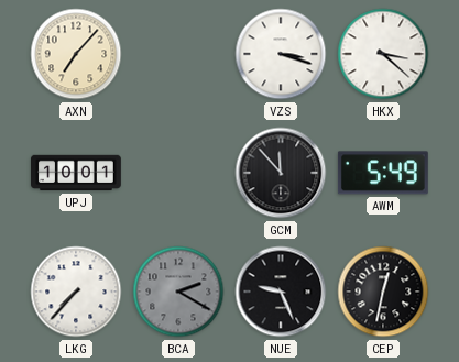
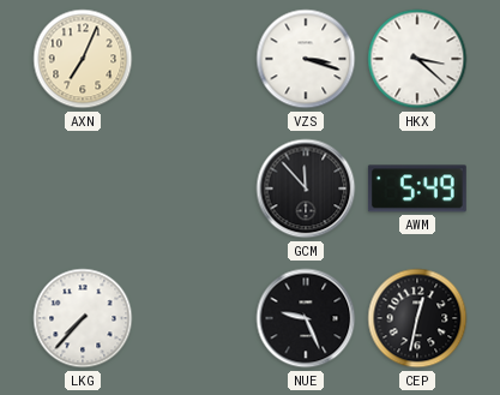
AXN: 7:07 -> 7:04 (83, 59)
UPJ: 10:01 -> none (77, 173)
BCA: 2:20 -> none (178, 292)
